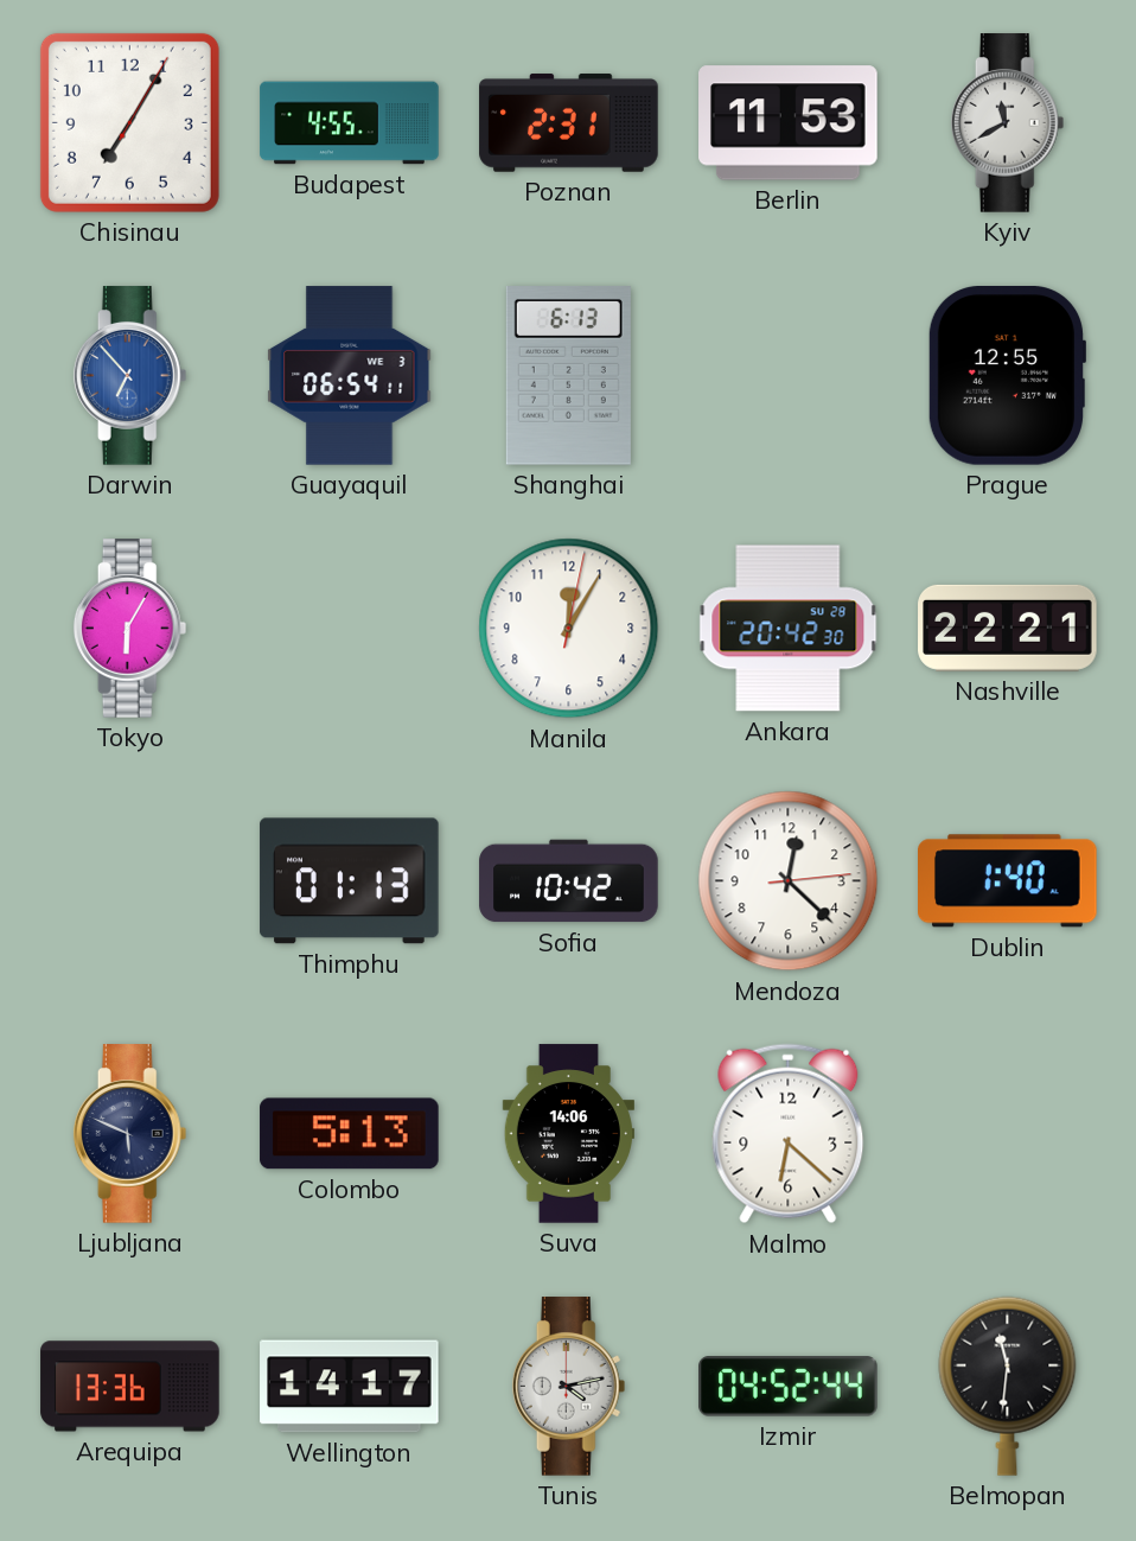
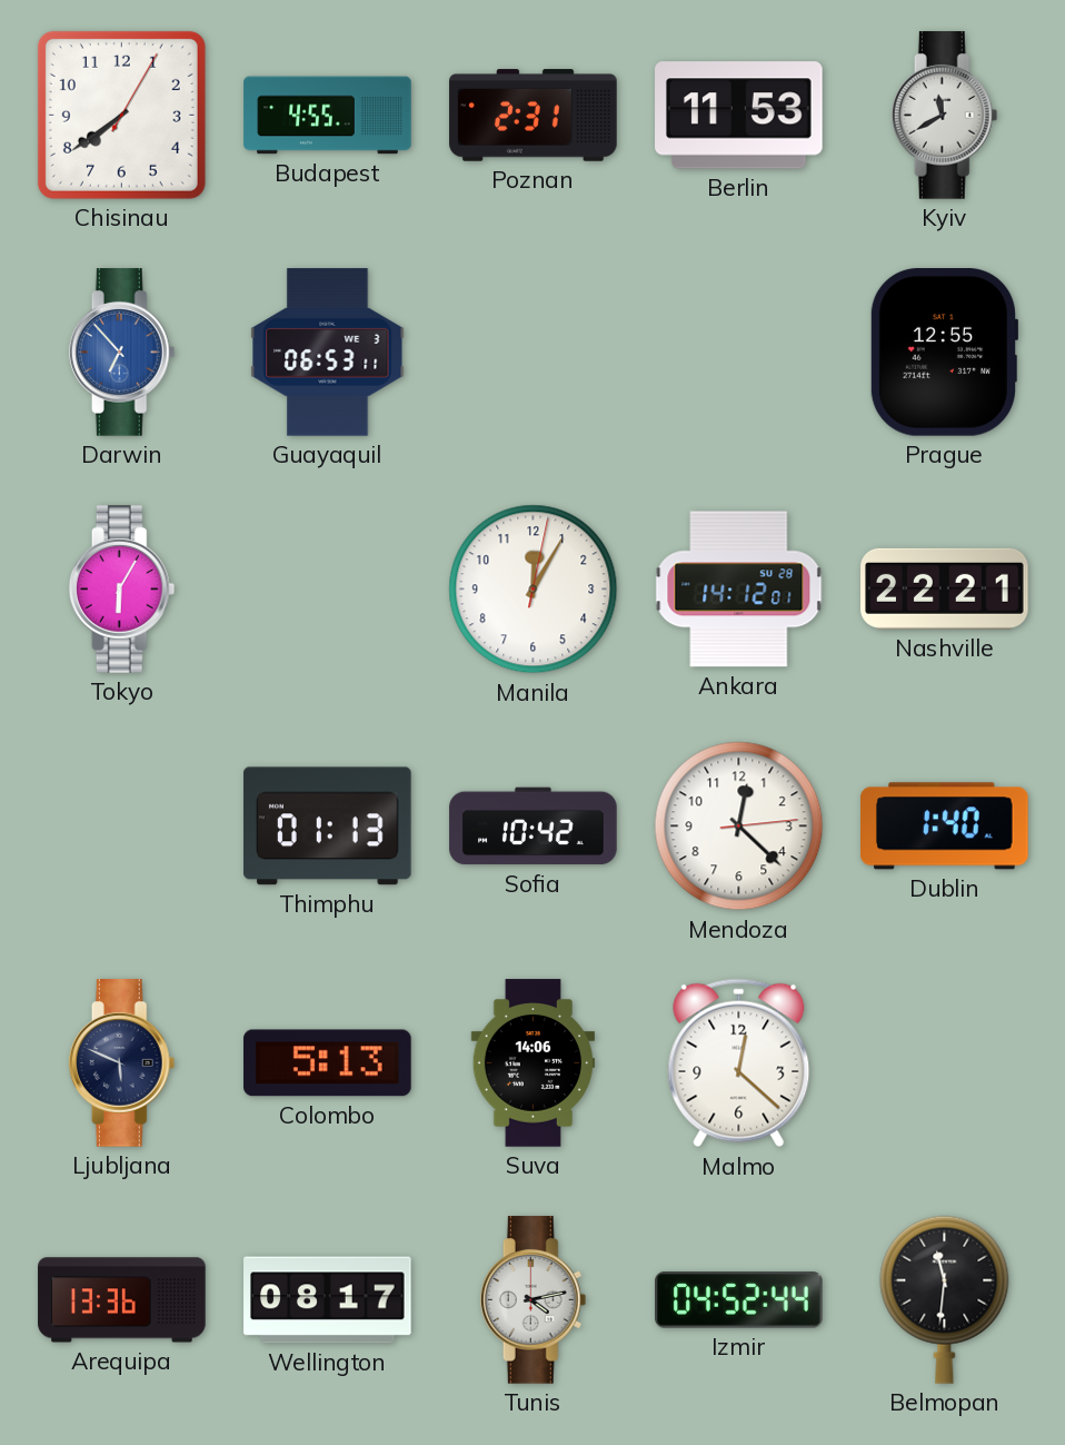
Chisinau: 7:05 -> 7:39 (121, 115)
Guayaquil: 06:54 -> 06:53 (328, 353)
Shanghai: 6:13 -> none (568, 376)
Ankara: 20:42 -> 14:12 (739, 590)
Malmo: 6:22 -> 12:22 (739, 1063)
Wellington: 14:17 -> 08:17 (328, 1300)
